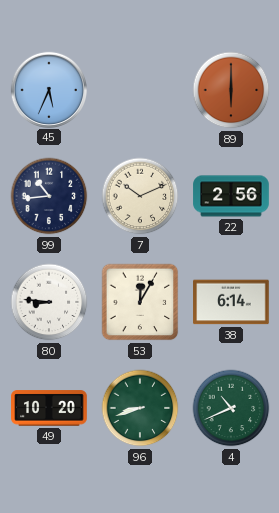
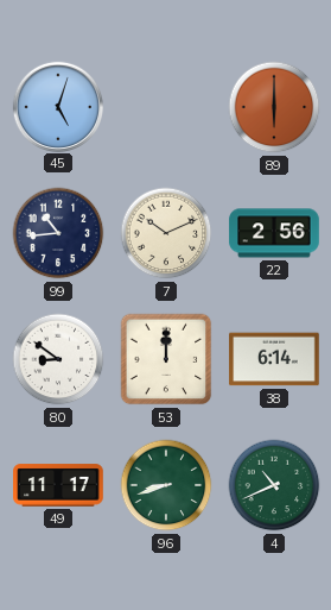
45: 5:34 -> 5:03 (57, 106)
80: 8:46 -> 8:51 (58, 359)
53: 12:05 -> 12:00 (166, 359)
49: 10:20 -> 11:17 (58, 485)
